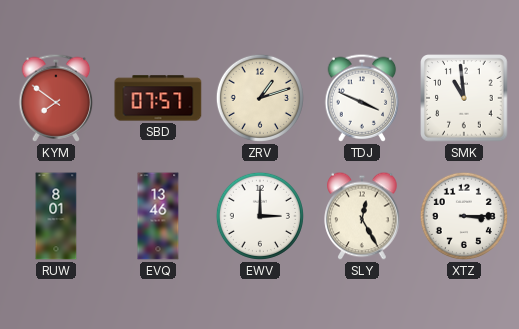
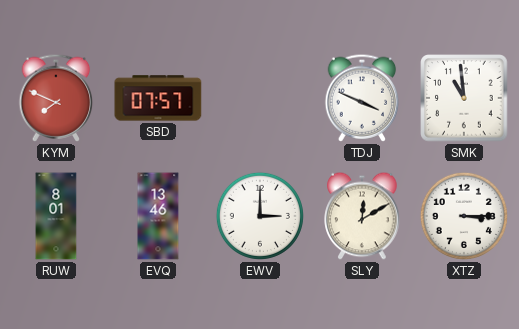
KYM: 7:51 -> 7:49 (56, 98)
ZRV: 1:12 -> none (260, 98)
SLY: 12:25 -> 12:10 (362, 216)
